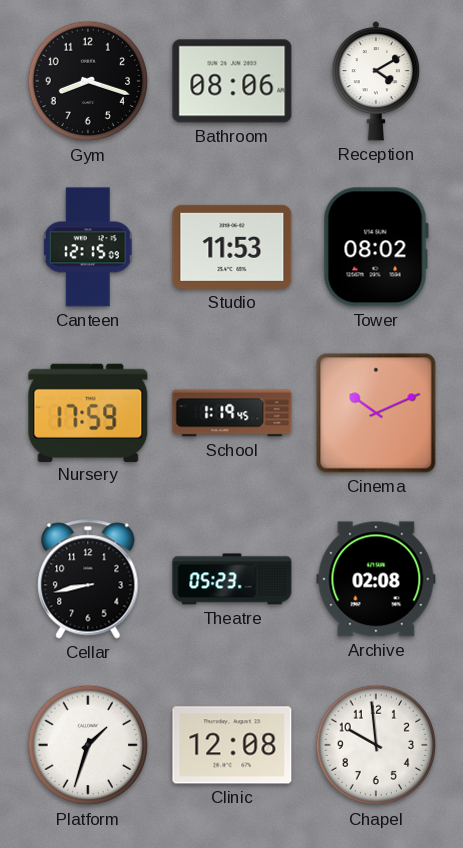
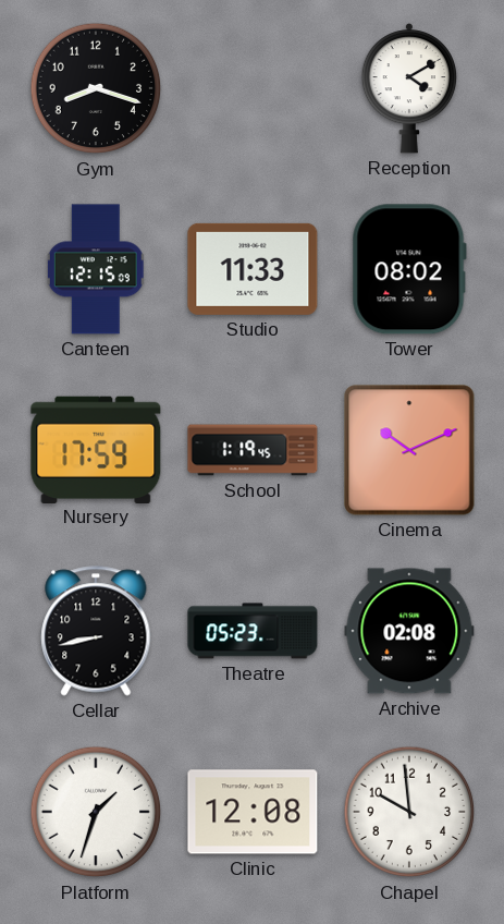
Bathroom: 08:06 -> none (232, 81)
Studio: 11:53 -> 11:33 (253, 269)
